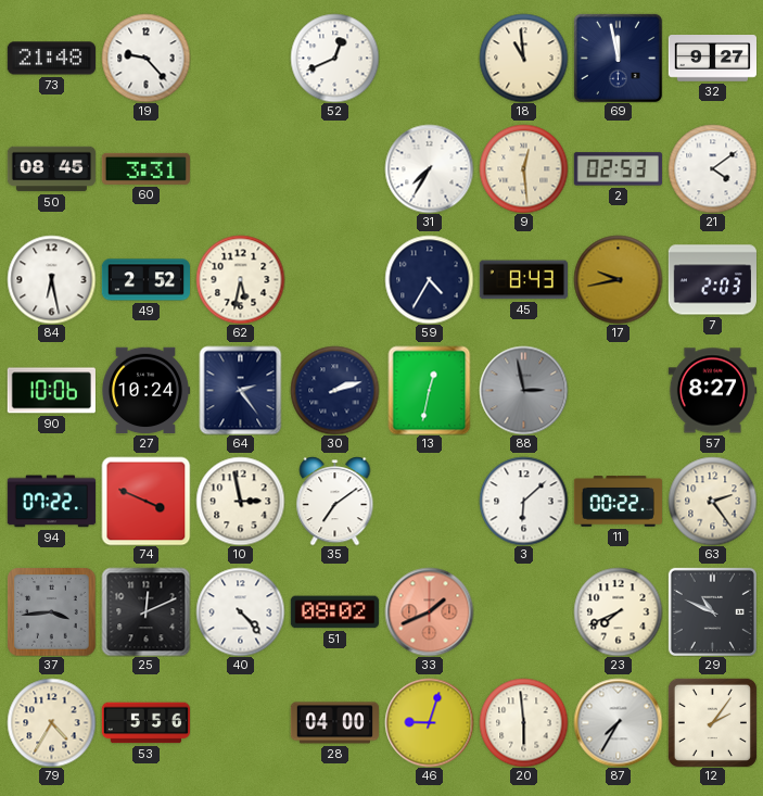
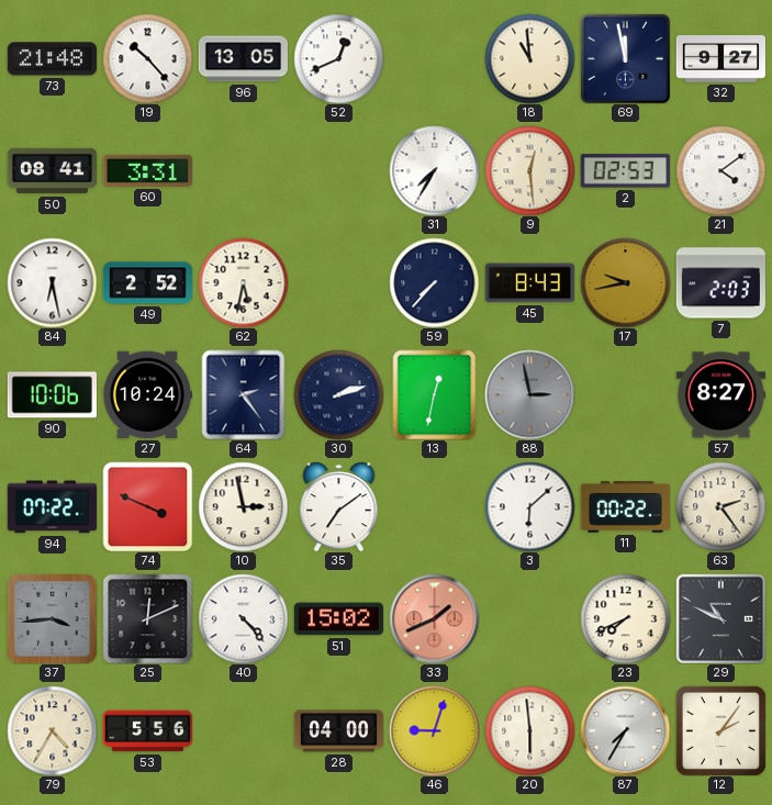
19: 9:23 -> 10:23 (147, 58)
96: none -> 13:05 (243, 59)
50: 08:45 -> 08:41 (52, 171)
59: 4:35 -> 7:37 (434, 282)
51: 08:02 -> 15:02 (338, 619)
